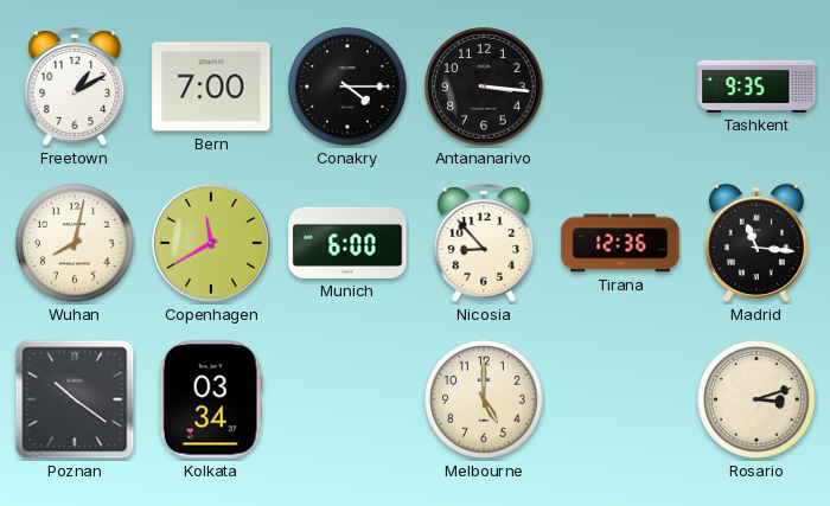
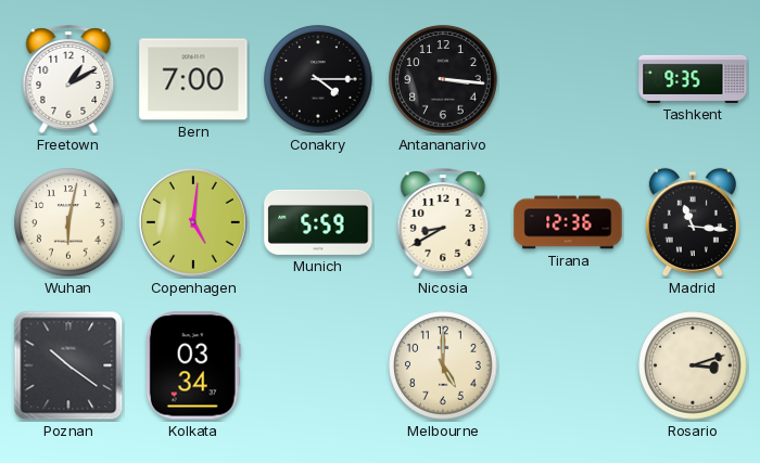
Wuhan: 8:02 -> 6:02 (68, 222)
Copenhagen: 11:40 -> 5:01 (193, 222)
Munich: 6:00 -> 5:59 (318, 222)
Nicosia: 8:53 -> 8:40 (443, 222)
